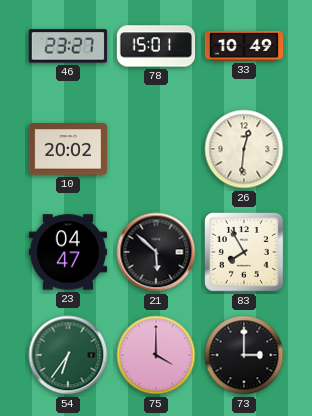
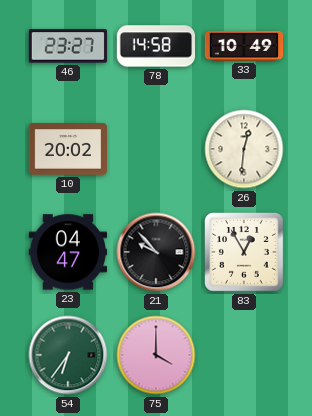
78: 15:01 -> 14:58 (156, 46)
21: 5:52 -> 9:53 (156, 252)
83: 7:55 -> 12:55 (245, 253)
73: 3:00 -> none (244, 355)
